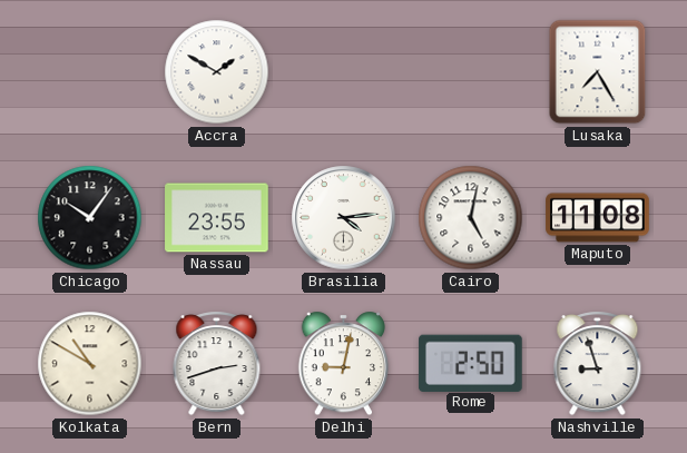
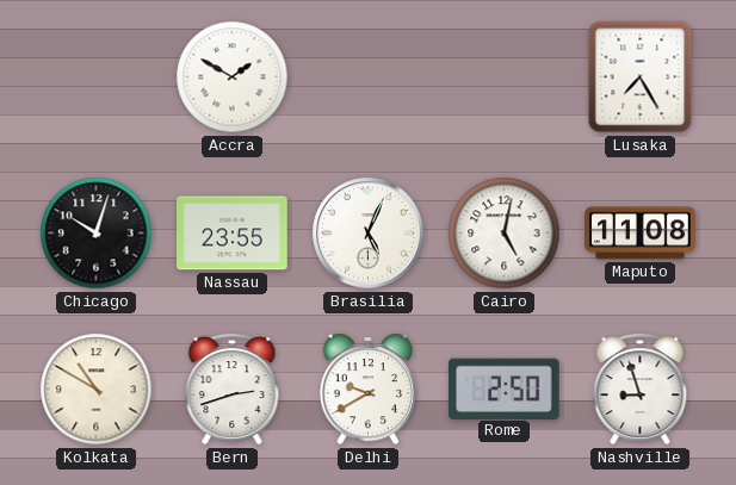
Chicago: 10:06 -> 10:03 (97, 234)
Brasilia: 4:14 -> 5:04 (369, 234)
Delhi: 9:02 -> 9:40 (369, 390)
